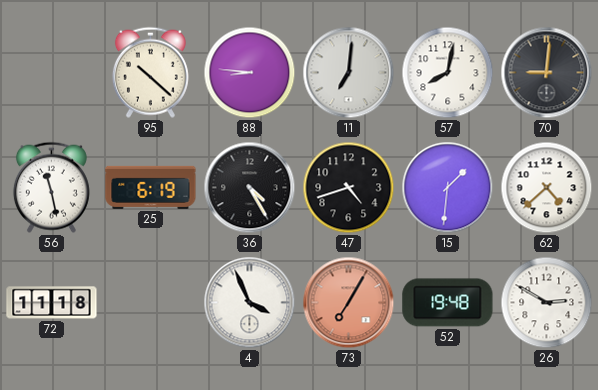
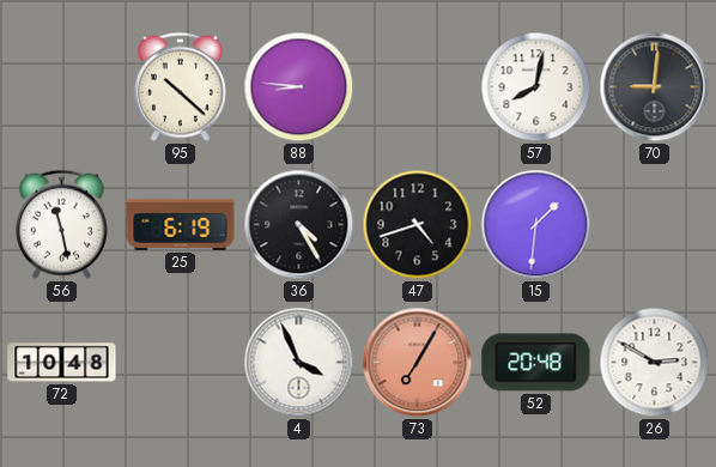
11: 7:01 -> none (349, 73)
62: 4:38 -> none (547, 188)
72: 11:18 -> 10:48 (62, 363)
52: 19:48 -> 20:48 (536, 363)
